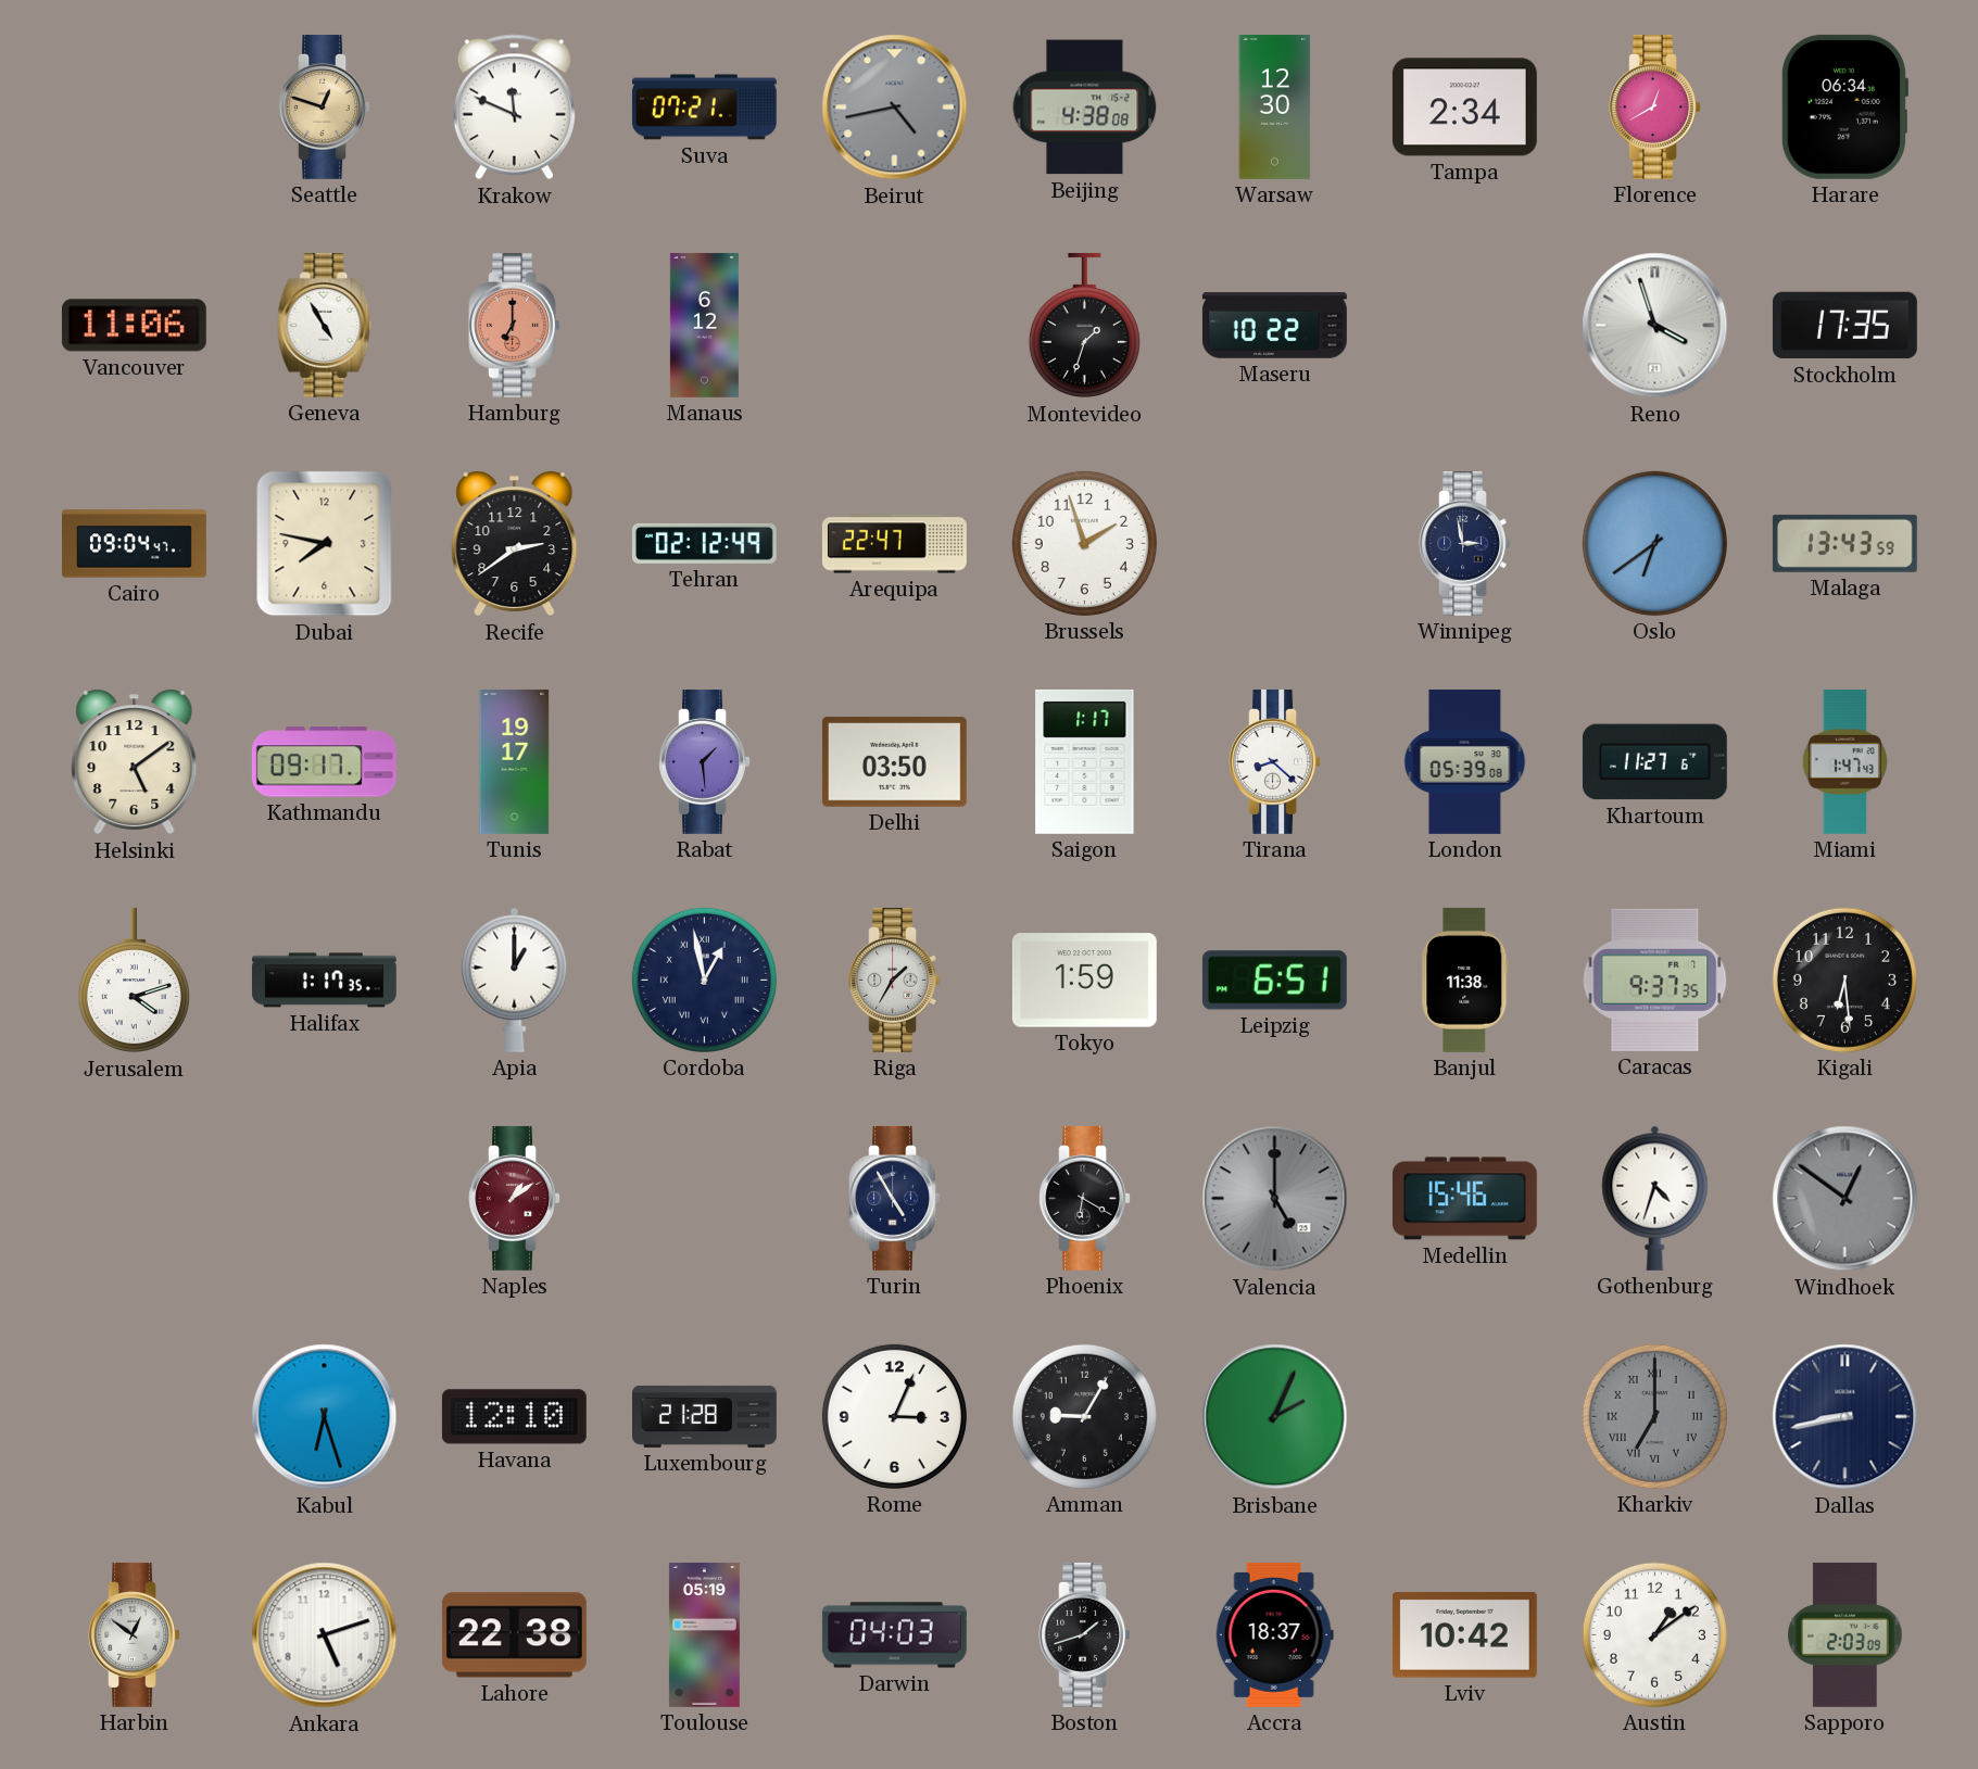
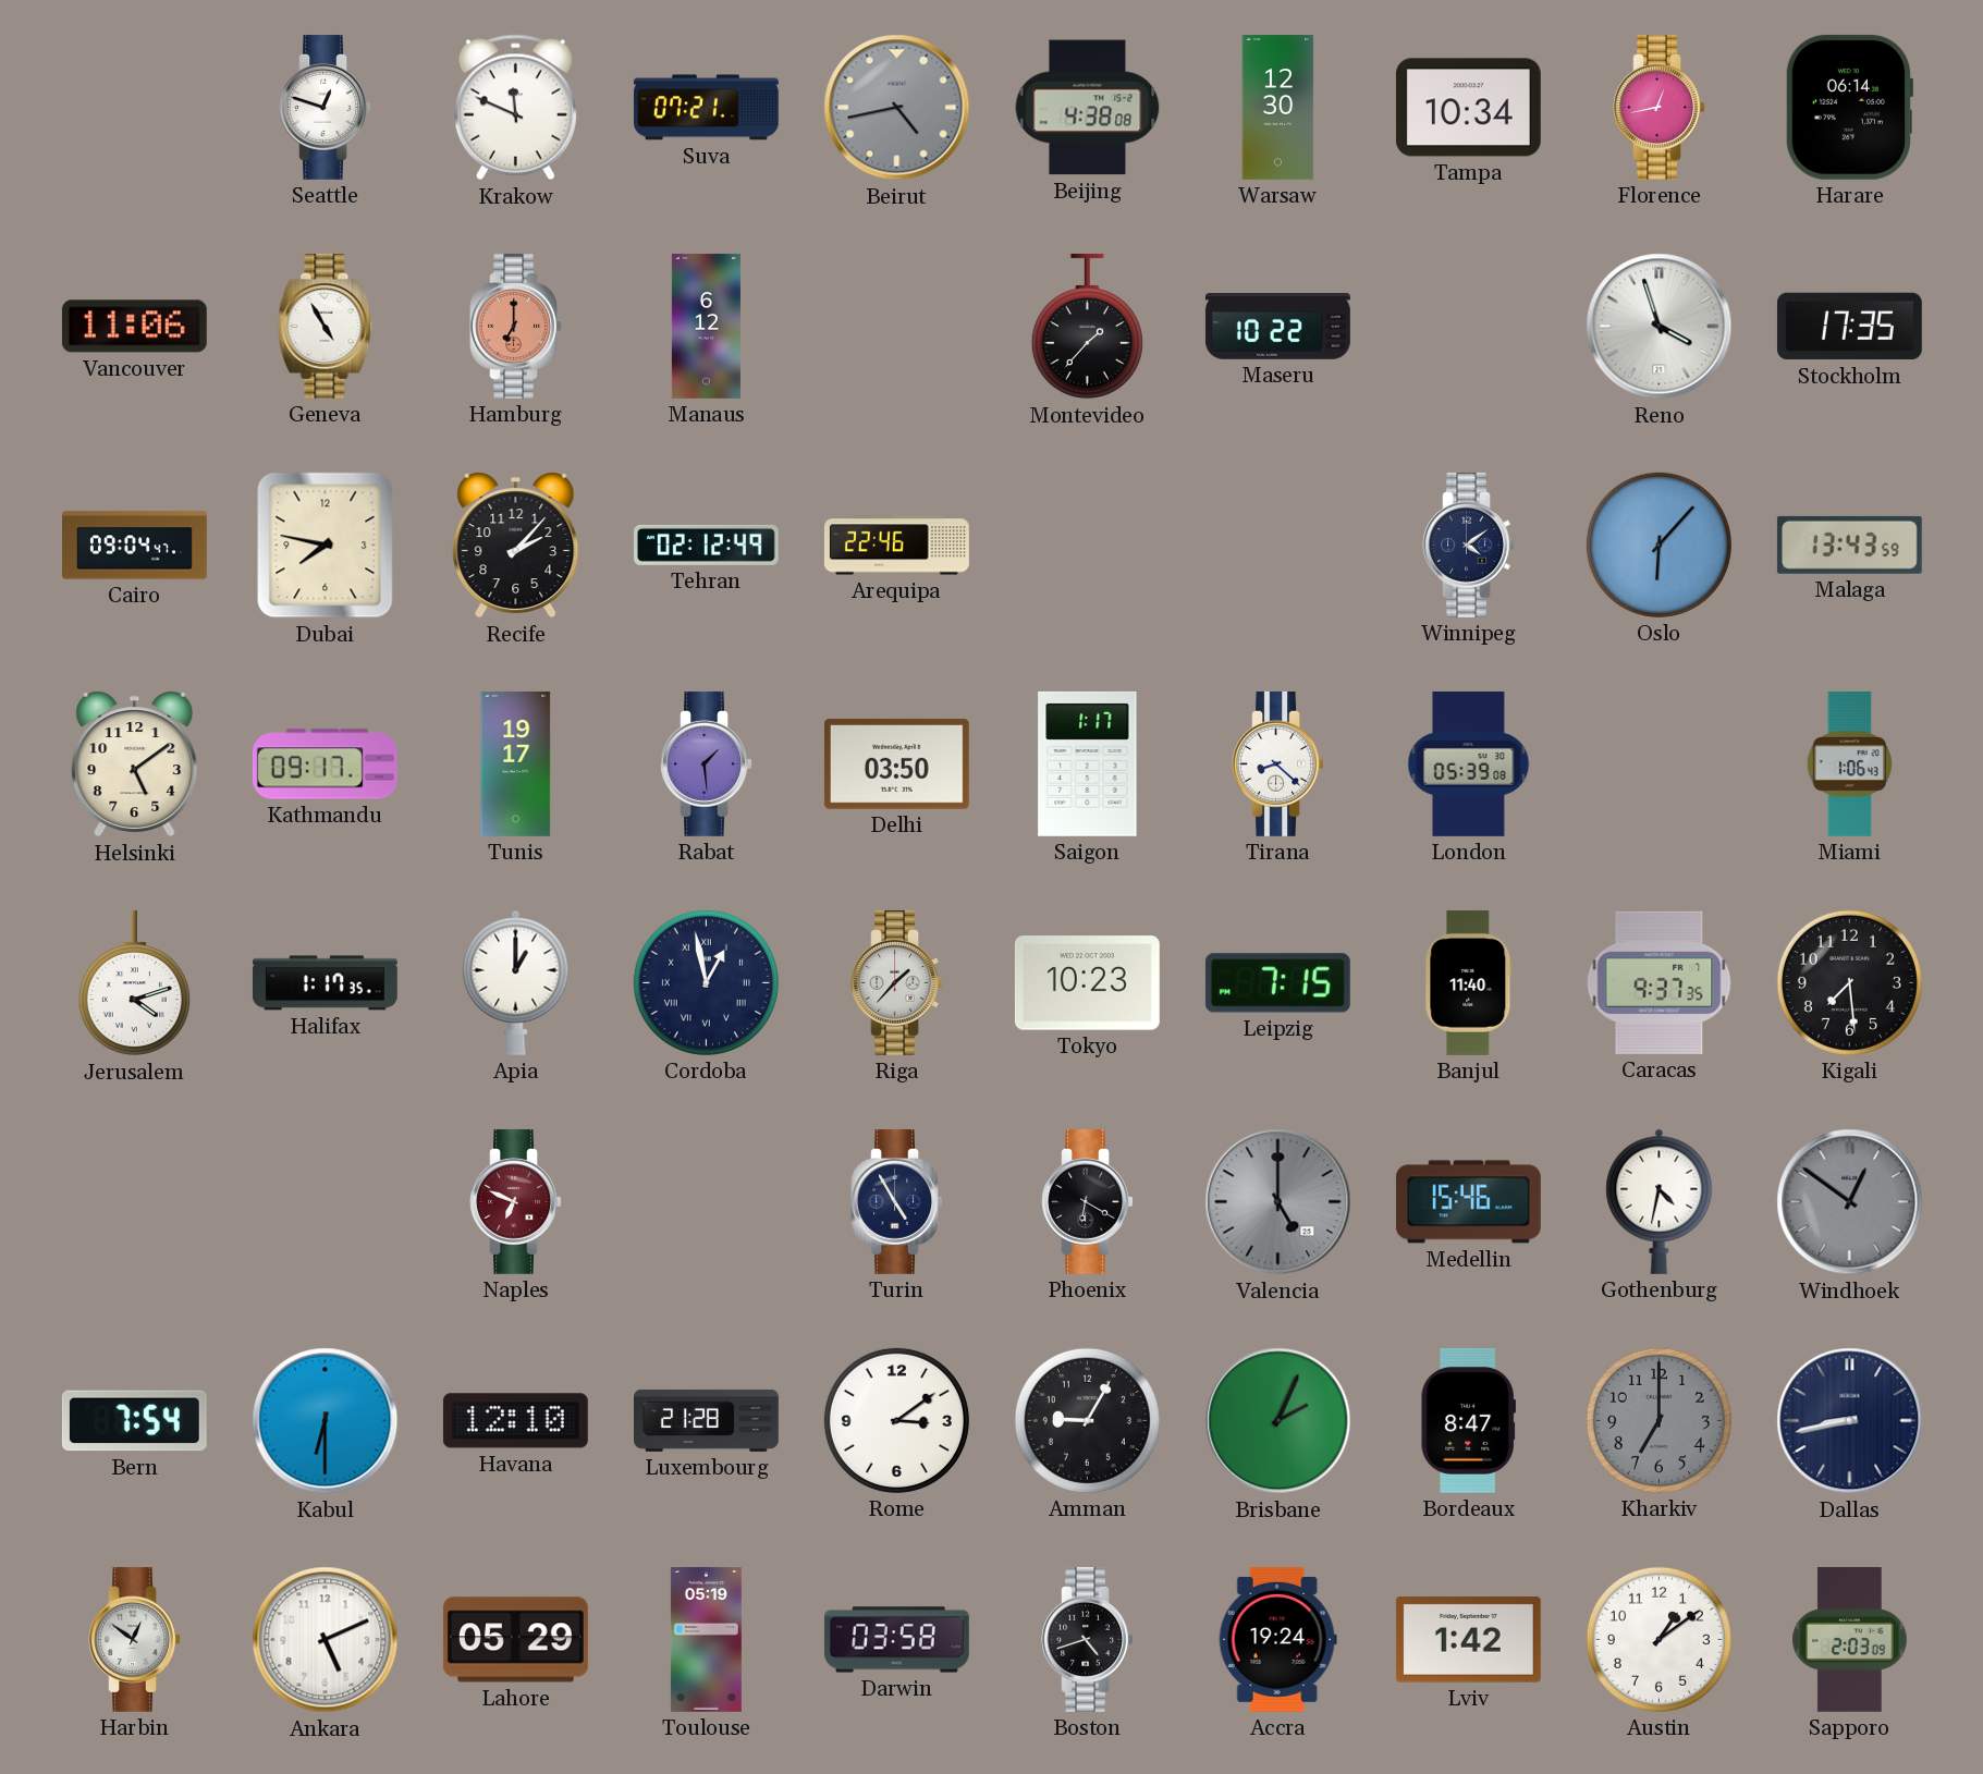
Seattle dial: champagne -> white (325, 107)
Tampa: 2:34 -> 10:34 (1468, 108)
Florence: 12:40 -> 12:43 (1658, 107)
Harare: 06:34 -> 06:14 (1848, 107)
Montevideo: 1:33 -> 1:37 (1087, 327)
Recife: 2:39 -> 2:07 (516, 546)
Arequipa: 22:47 -> 22:46 (896, 546)
Brussels: 1:57 -> none (1084, 543)
Winnipeg: 2:58 -> 4:09 (1468, 545)
Oslo: 6:39 -> 6:07 (1658, 545)
Khartoum: 11:27 -> none (1654, 762)
Miami: 1:47 -> 1:06 (1849, 763)
Riga: 1:35 -> 1:37 (896, 982)
Tokyo: 1:59 -> 10:23 (1087, 983)
Leipzig: 6:51 -> 7:15 (1277, 983)
Banjul: 11:38 -> 11:40 (1469, 982)
Kigali: 6:29 -> 7:29 (1849, 982)
Naples: 1:09 -> 6:49 (515, 1201)
Gothenburg: 4:33 -> 4:32 (1660, 1201)
Bern: none -> 7:54 (134, 1421)
Kabul: 6:27 -> 6:30 (326, 1421)
Rome: 3:04 -> 3:09 (896, 1420)
Bordeaux: none -> 8:47 (1468, 1420)
Kharkiv numerals: Roman -> Arabic (1658, 1420)
Ankara: 5:12 -> 5:11 (326, 1640)
Lahore: 22:38 -> 05:29 (515, 1640)
Darwin: 04:03 -> 03:58 (896, 1640)
Boston: 1:42 -> 4:42 (1087, 1639)
Accra: 18:37 -> 19:24 (1277, 1639)
Lviv: 10:42 -> 1:42 (1468, 1640)
